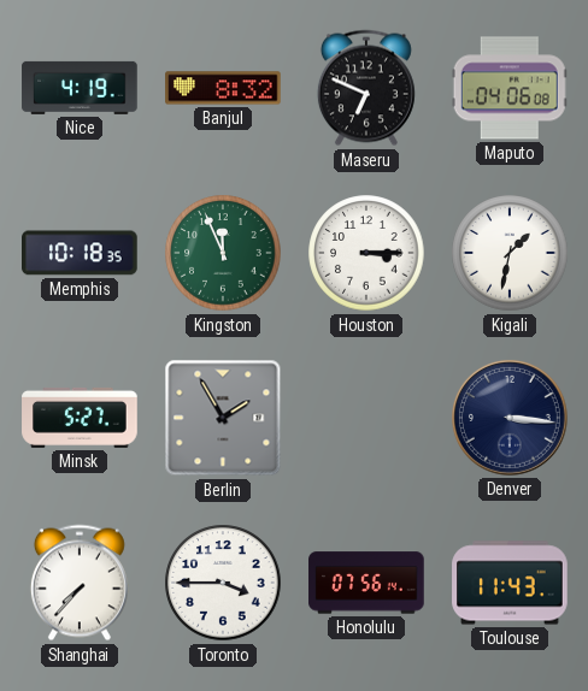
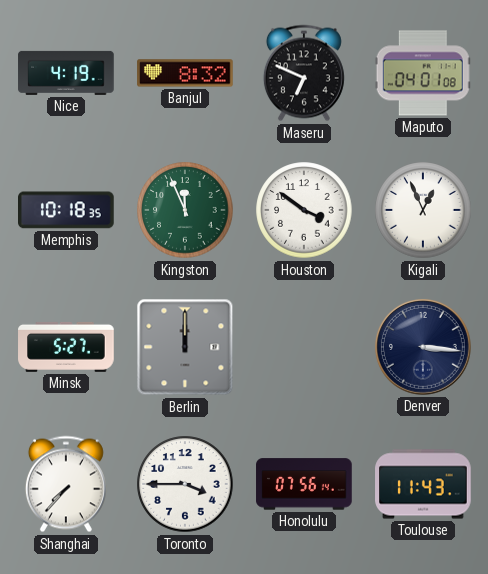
Maputo: 04:06 -> 04:01 (423, 73)
Houston: 3:15 -> 3:51 (304, 210)
Kigali: 1:32 -> 12:56 (423, 210)
Berlin: 1:55 -> 12:00 (185, 347)
